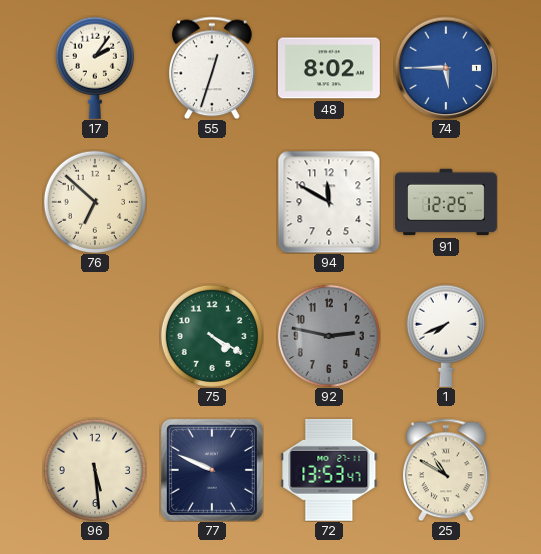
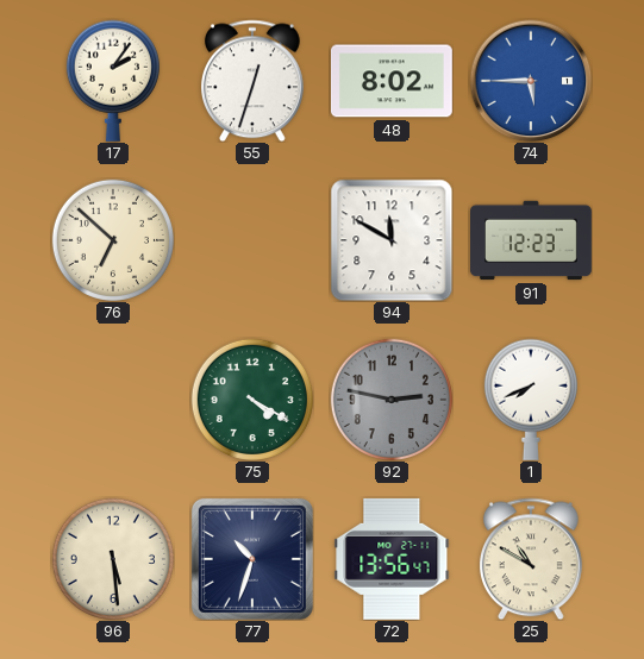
91: 12:25 -> 12:23 (532, 240)
77: 9:49 -> 10:33 (252, 559)
72: 13:53 -> 13:56 (392, 559)
